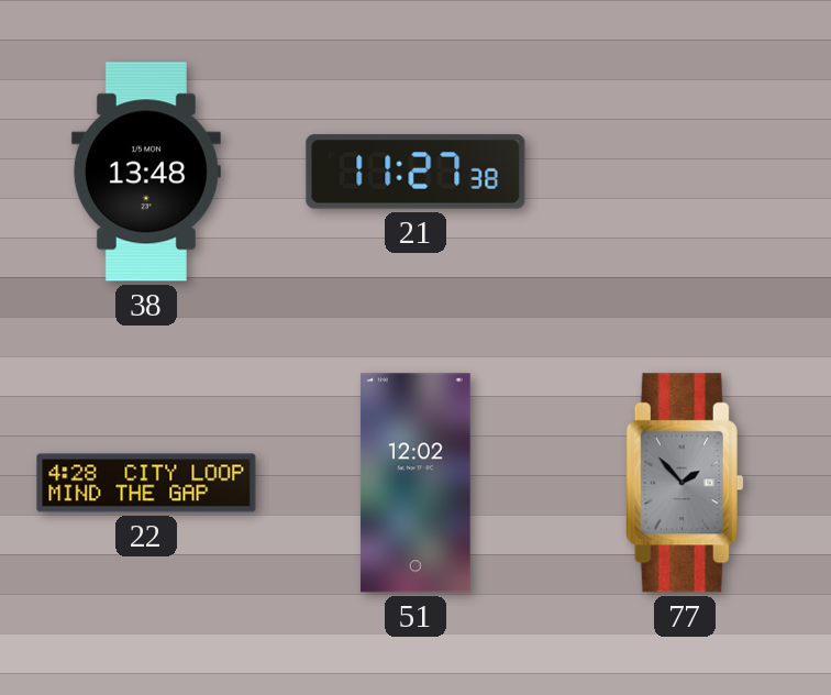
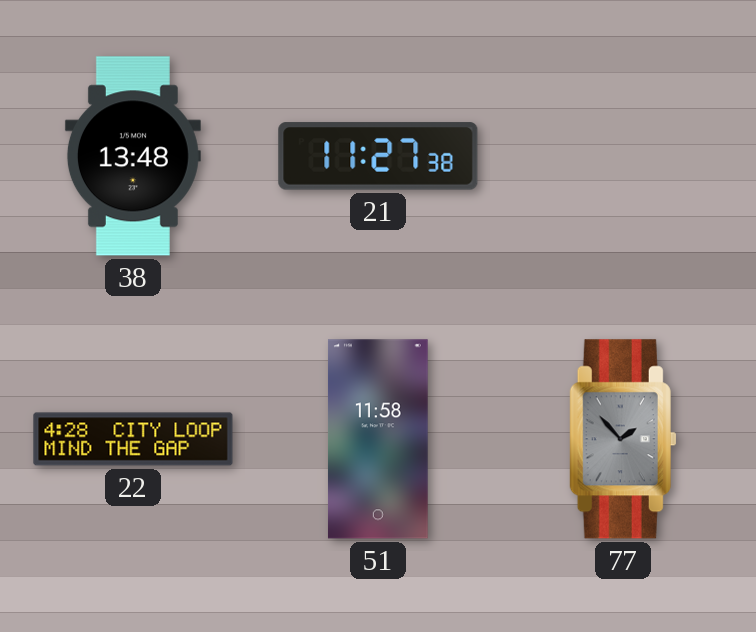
51: 12:02 -> 11:58 (378, 439)
